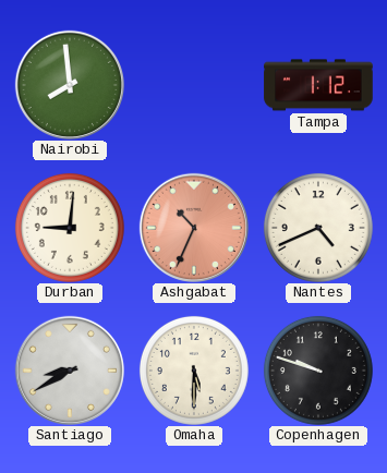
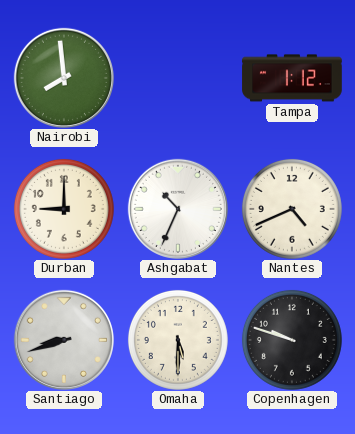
Durban: 9:01 -> 9:00 (64, 209)
Ashgabat dial: salmon -> white (178, 209)
Santiago: 8:40 -> 8:42 (64, 340)
